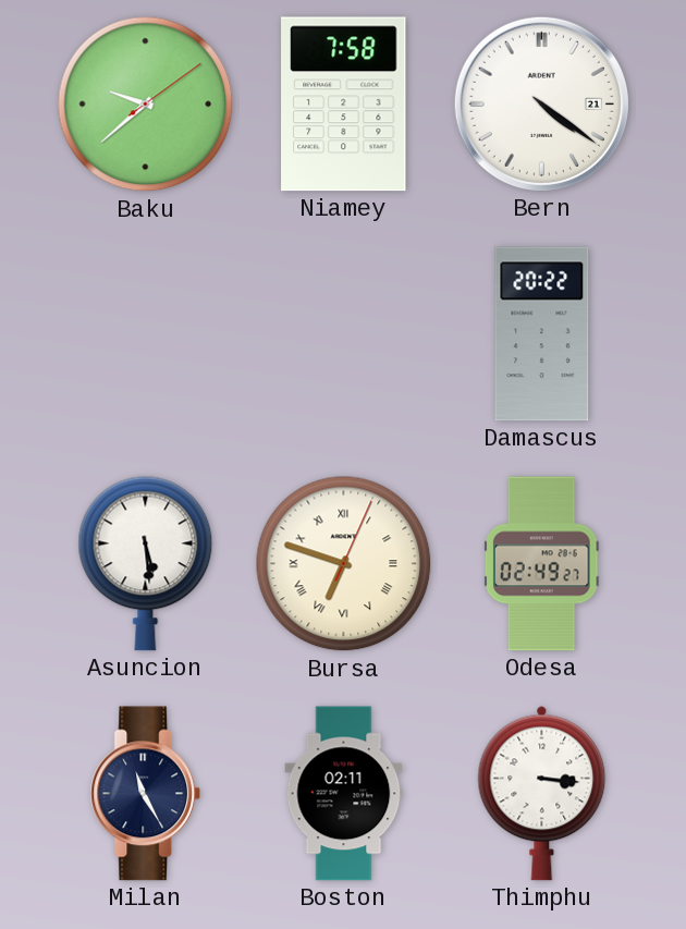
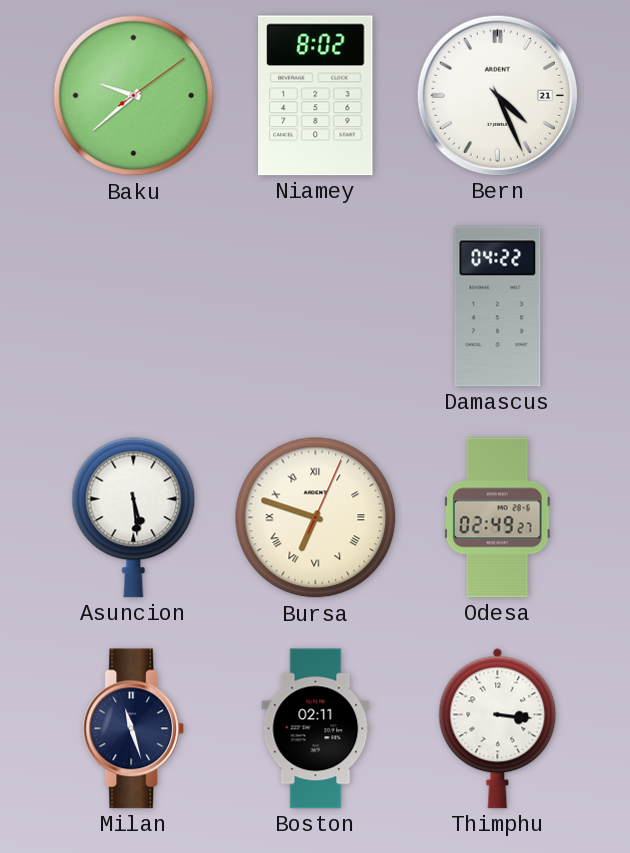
Niamey: 7:58 -> 8:02 (316, 96)
Bern: 4:21 -> 4:26 (497, 95)
Damascus: 20:22 -> 04:22 (498, 307)
Milan: 11:25 -> 11:27 (134, 729)
